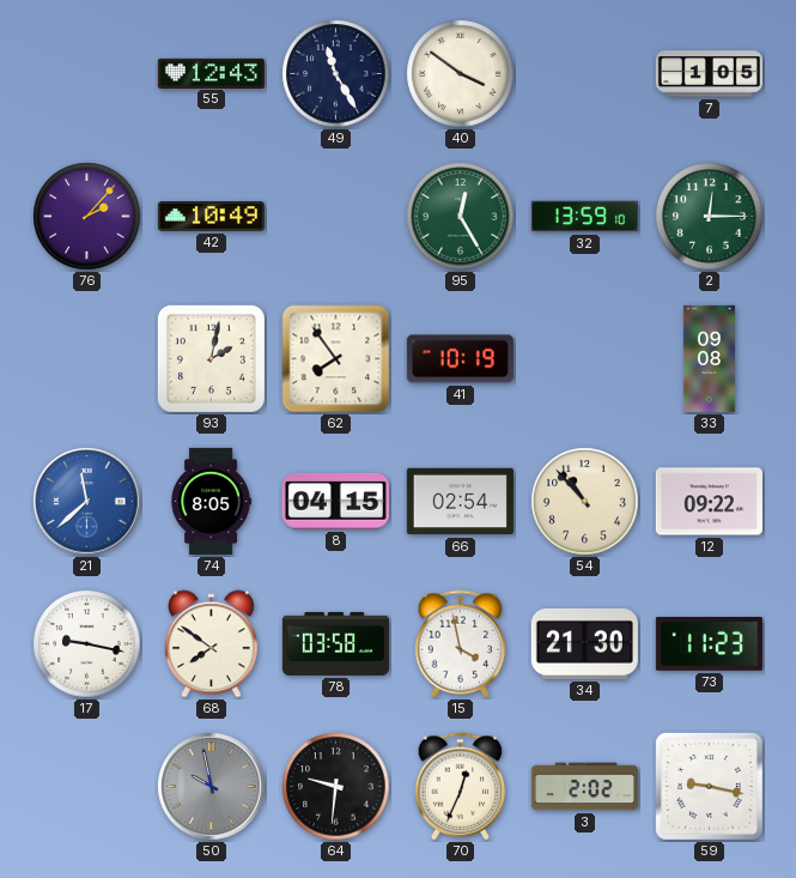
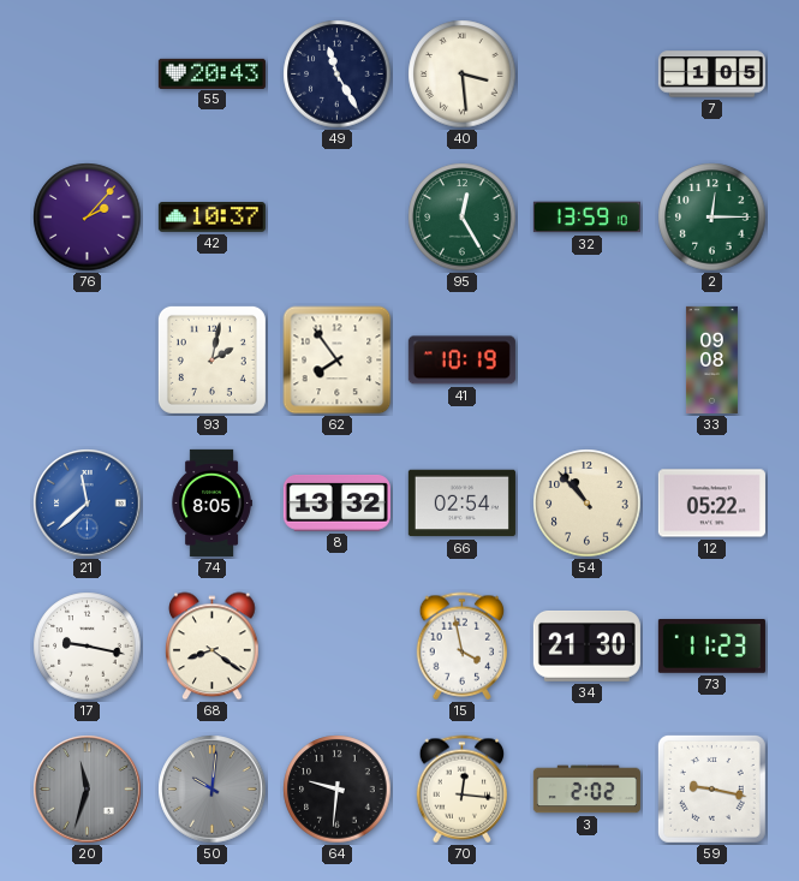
55: 12:43 -> 20:43 (211, 73)
40: 3:51 -> 3:29 (463, 75)
42: 10:49 -> 10:37 (211, 218)
8: 04:15 -> 13:32 (336, 504)
12: 09:22 -> 05:22 (711, 504)
68: 7:51 -> 8:21 (213, 647)
78: 03:58 -> none (335, 643)
20: none -> 11:33 (88, 790)
50: 9:58 -> 10:01 (213, 790)
70: 12:34 -> 12:16 (463, 790)
